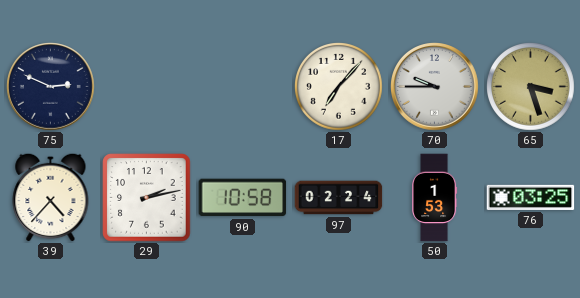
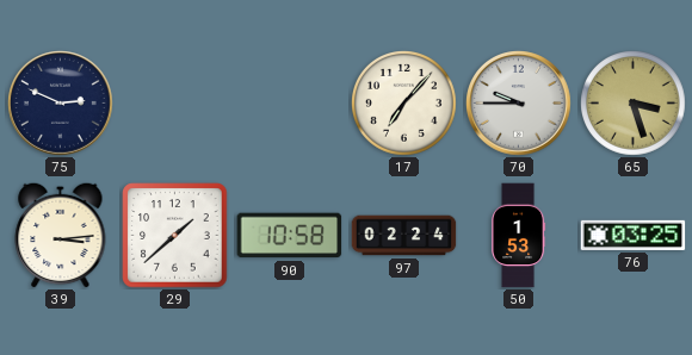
39: 4:37 -> 3:14 (61, 235)
29: 2:13 -> 1:38 (175, 236)
